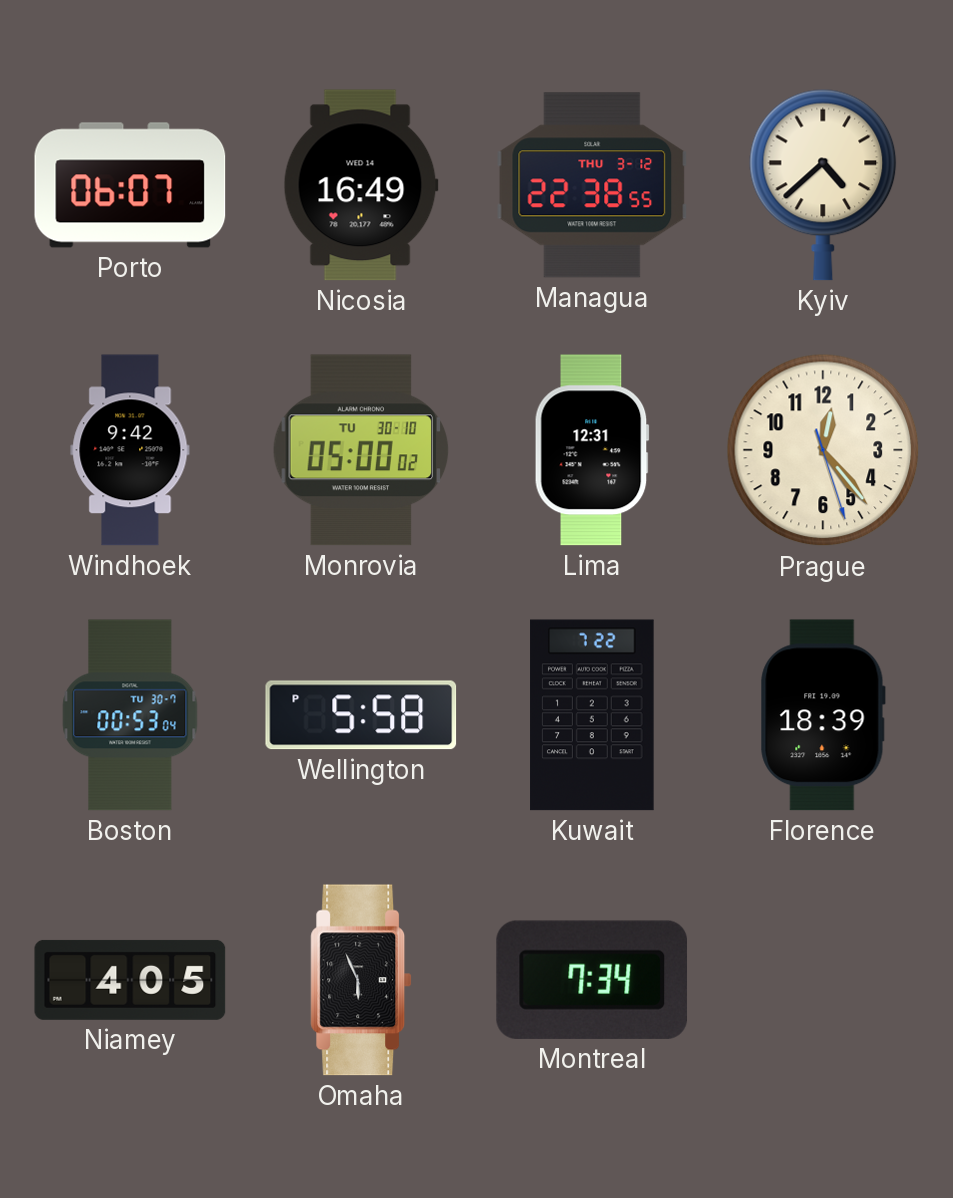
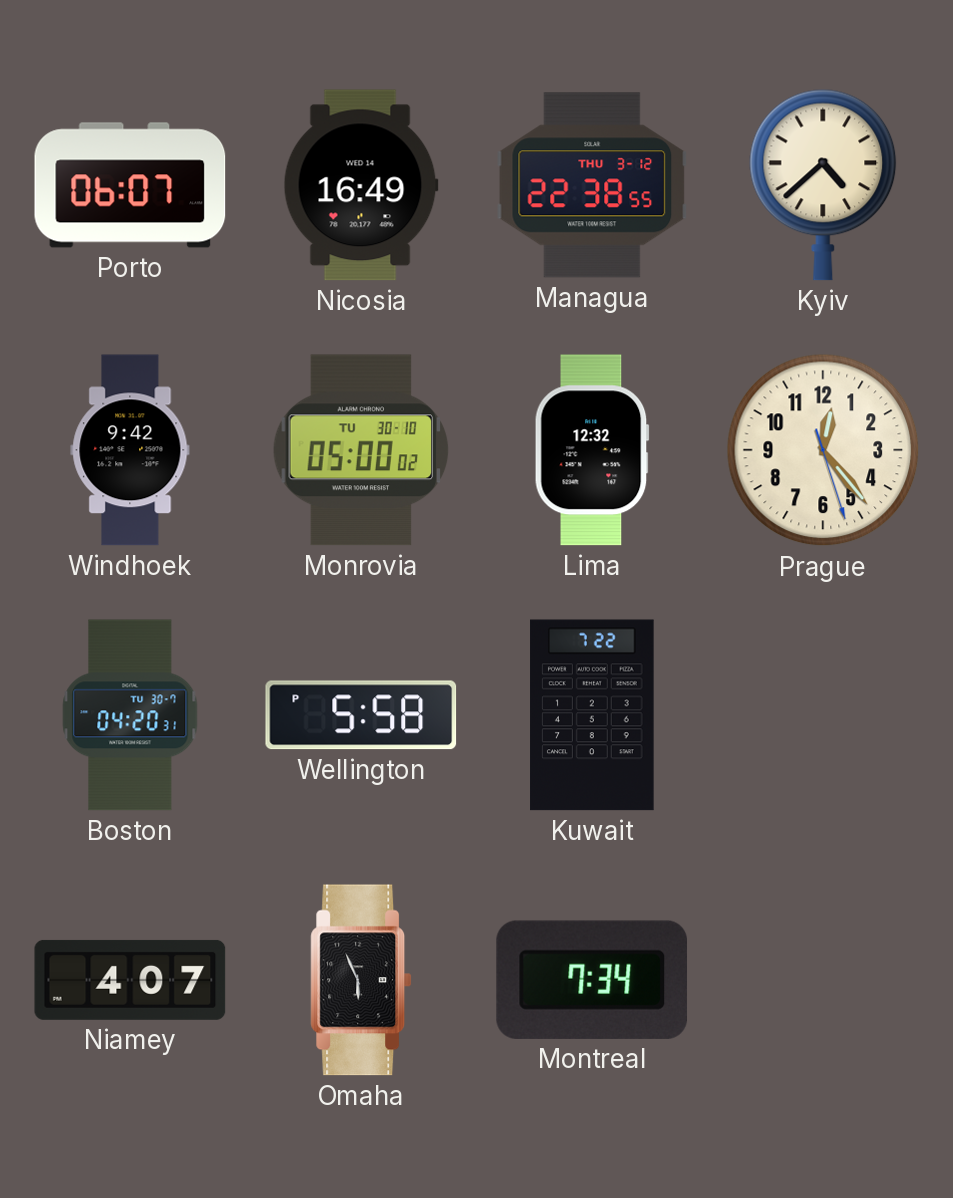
Lima: 12:31 -> 12:32 (592, 450)
Boston: 00:53 -> 04:20 (130, 715)
Florence: 18:39 -> none (823, 715)
Niamey: 4:05 -> 4:07 (130, 980)
